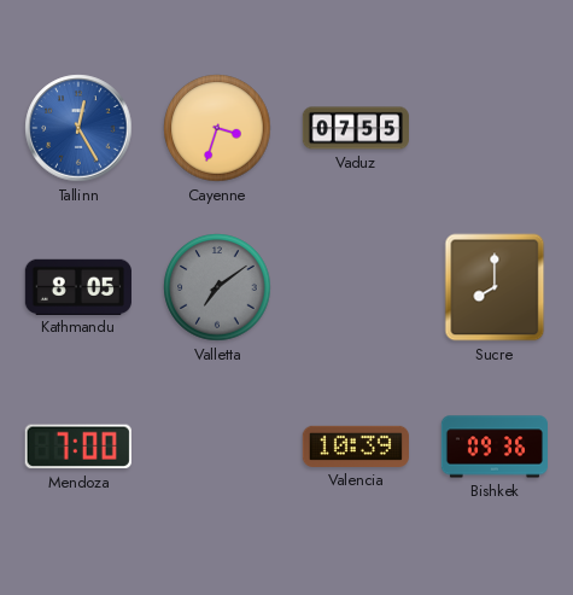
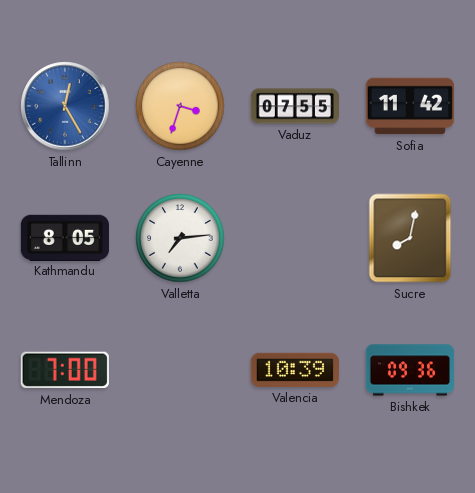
Sofia: none -> 11:42 (410, 106)
Valletta: 7:09 -> 7:14 (180, 238)
Valletta dial: grey -> white (180, 238)
Sucre: 8:00 -> 8:02 (410, 238)
